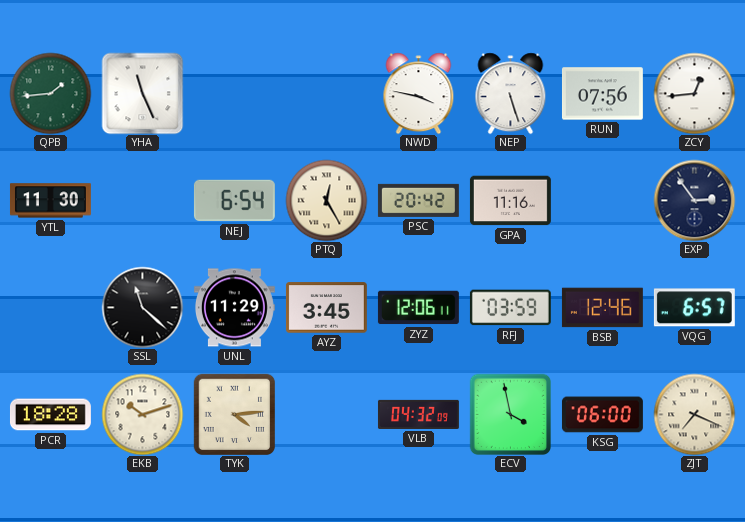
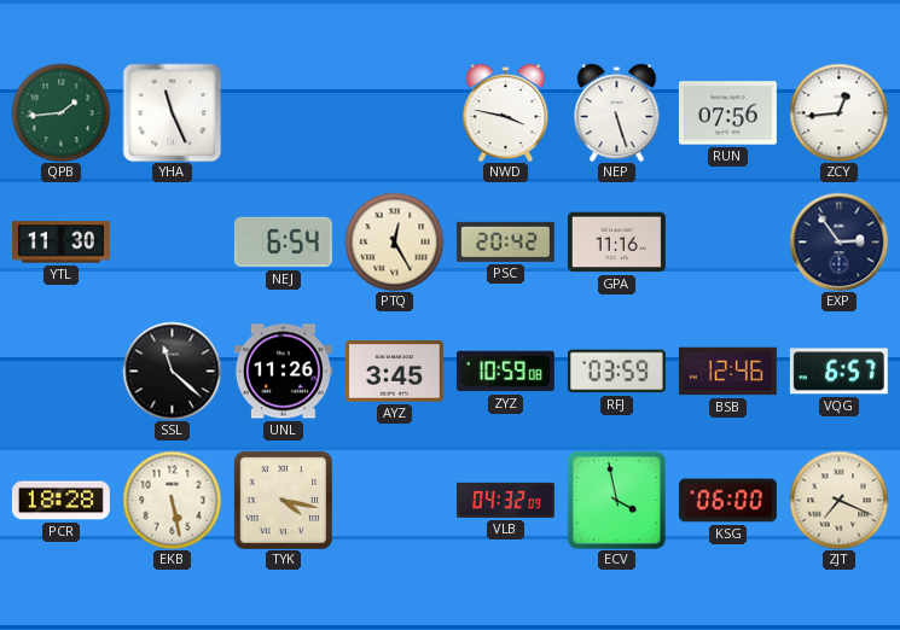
UNL: 11:29 -> 11:26 (283, 372)
ZYZ: 12:06 -> 10:59 (505, 372)
EKB: 10:12 -> 5:28 (172, 500)
TYK: 4:14 -> 4:17 (283, 500)
